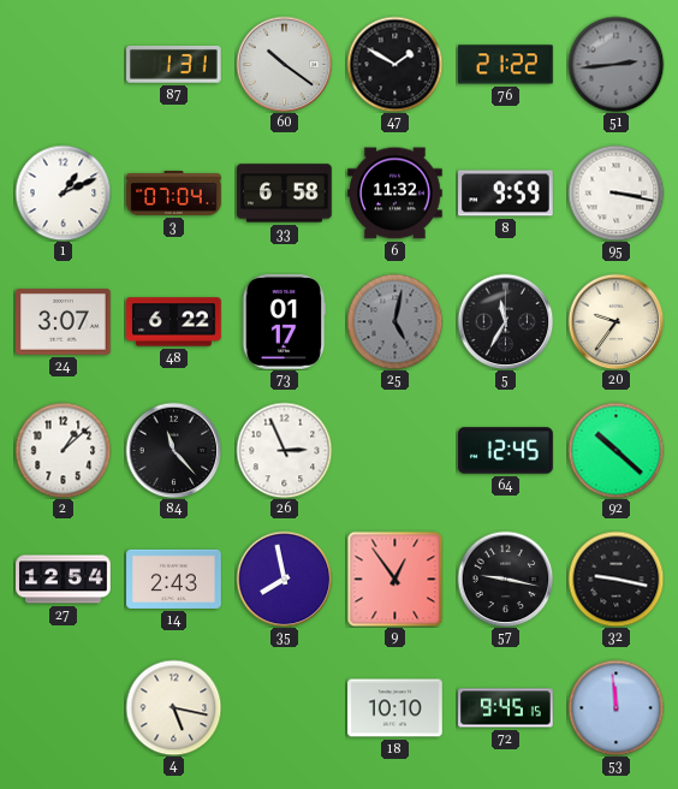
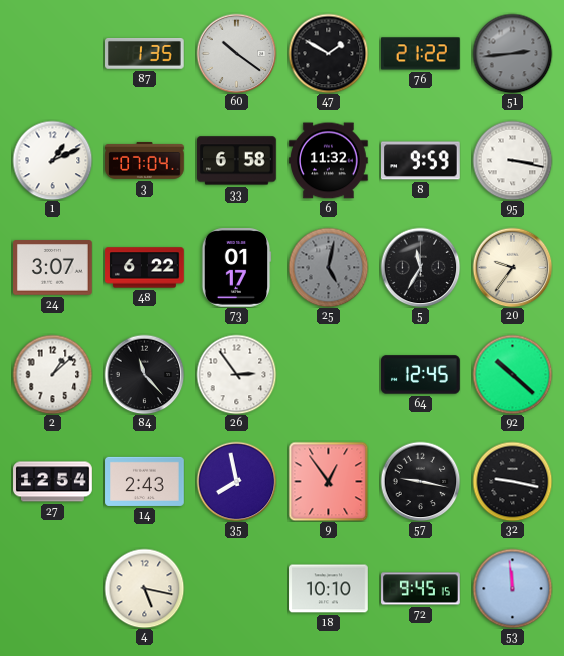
87: 1:31 -> 1:35 (145, 54)
26: 2:56 -> 2:54 (236, 374)
